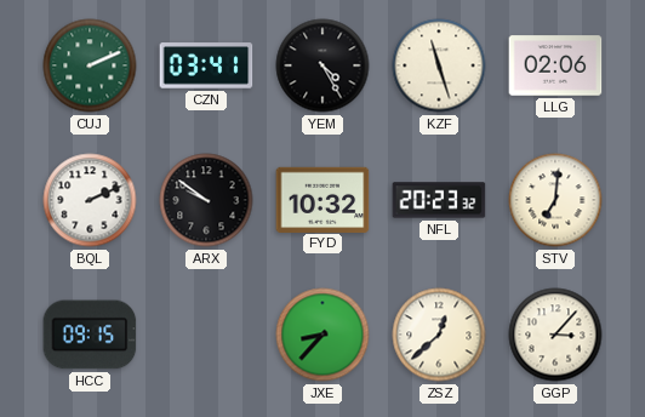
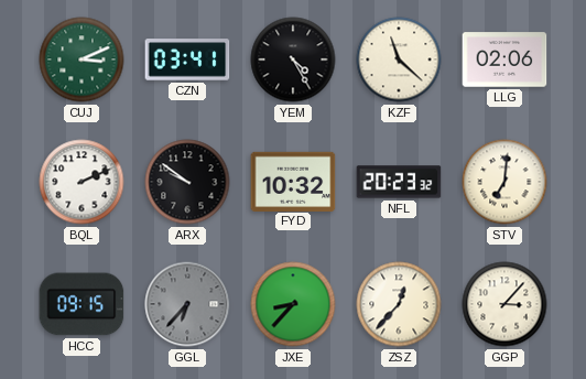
CUJ: 2:11 -> 3:11 (82, 59)
KZF: 11:27 -> 11:22 (399, 59)
GGL: none -> 6:37 (187, 304)
ZSZ: 12:38 -> 12:37 (399, 304)
